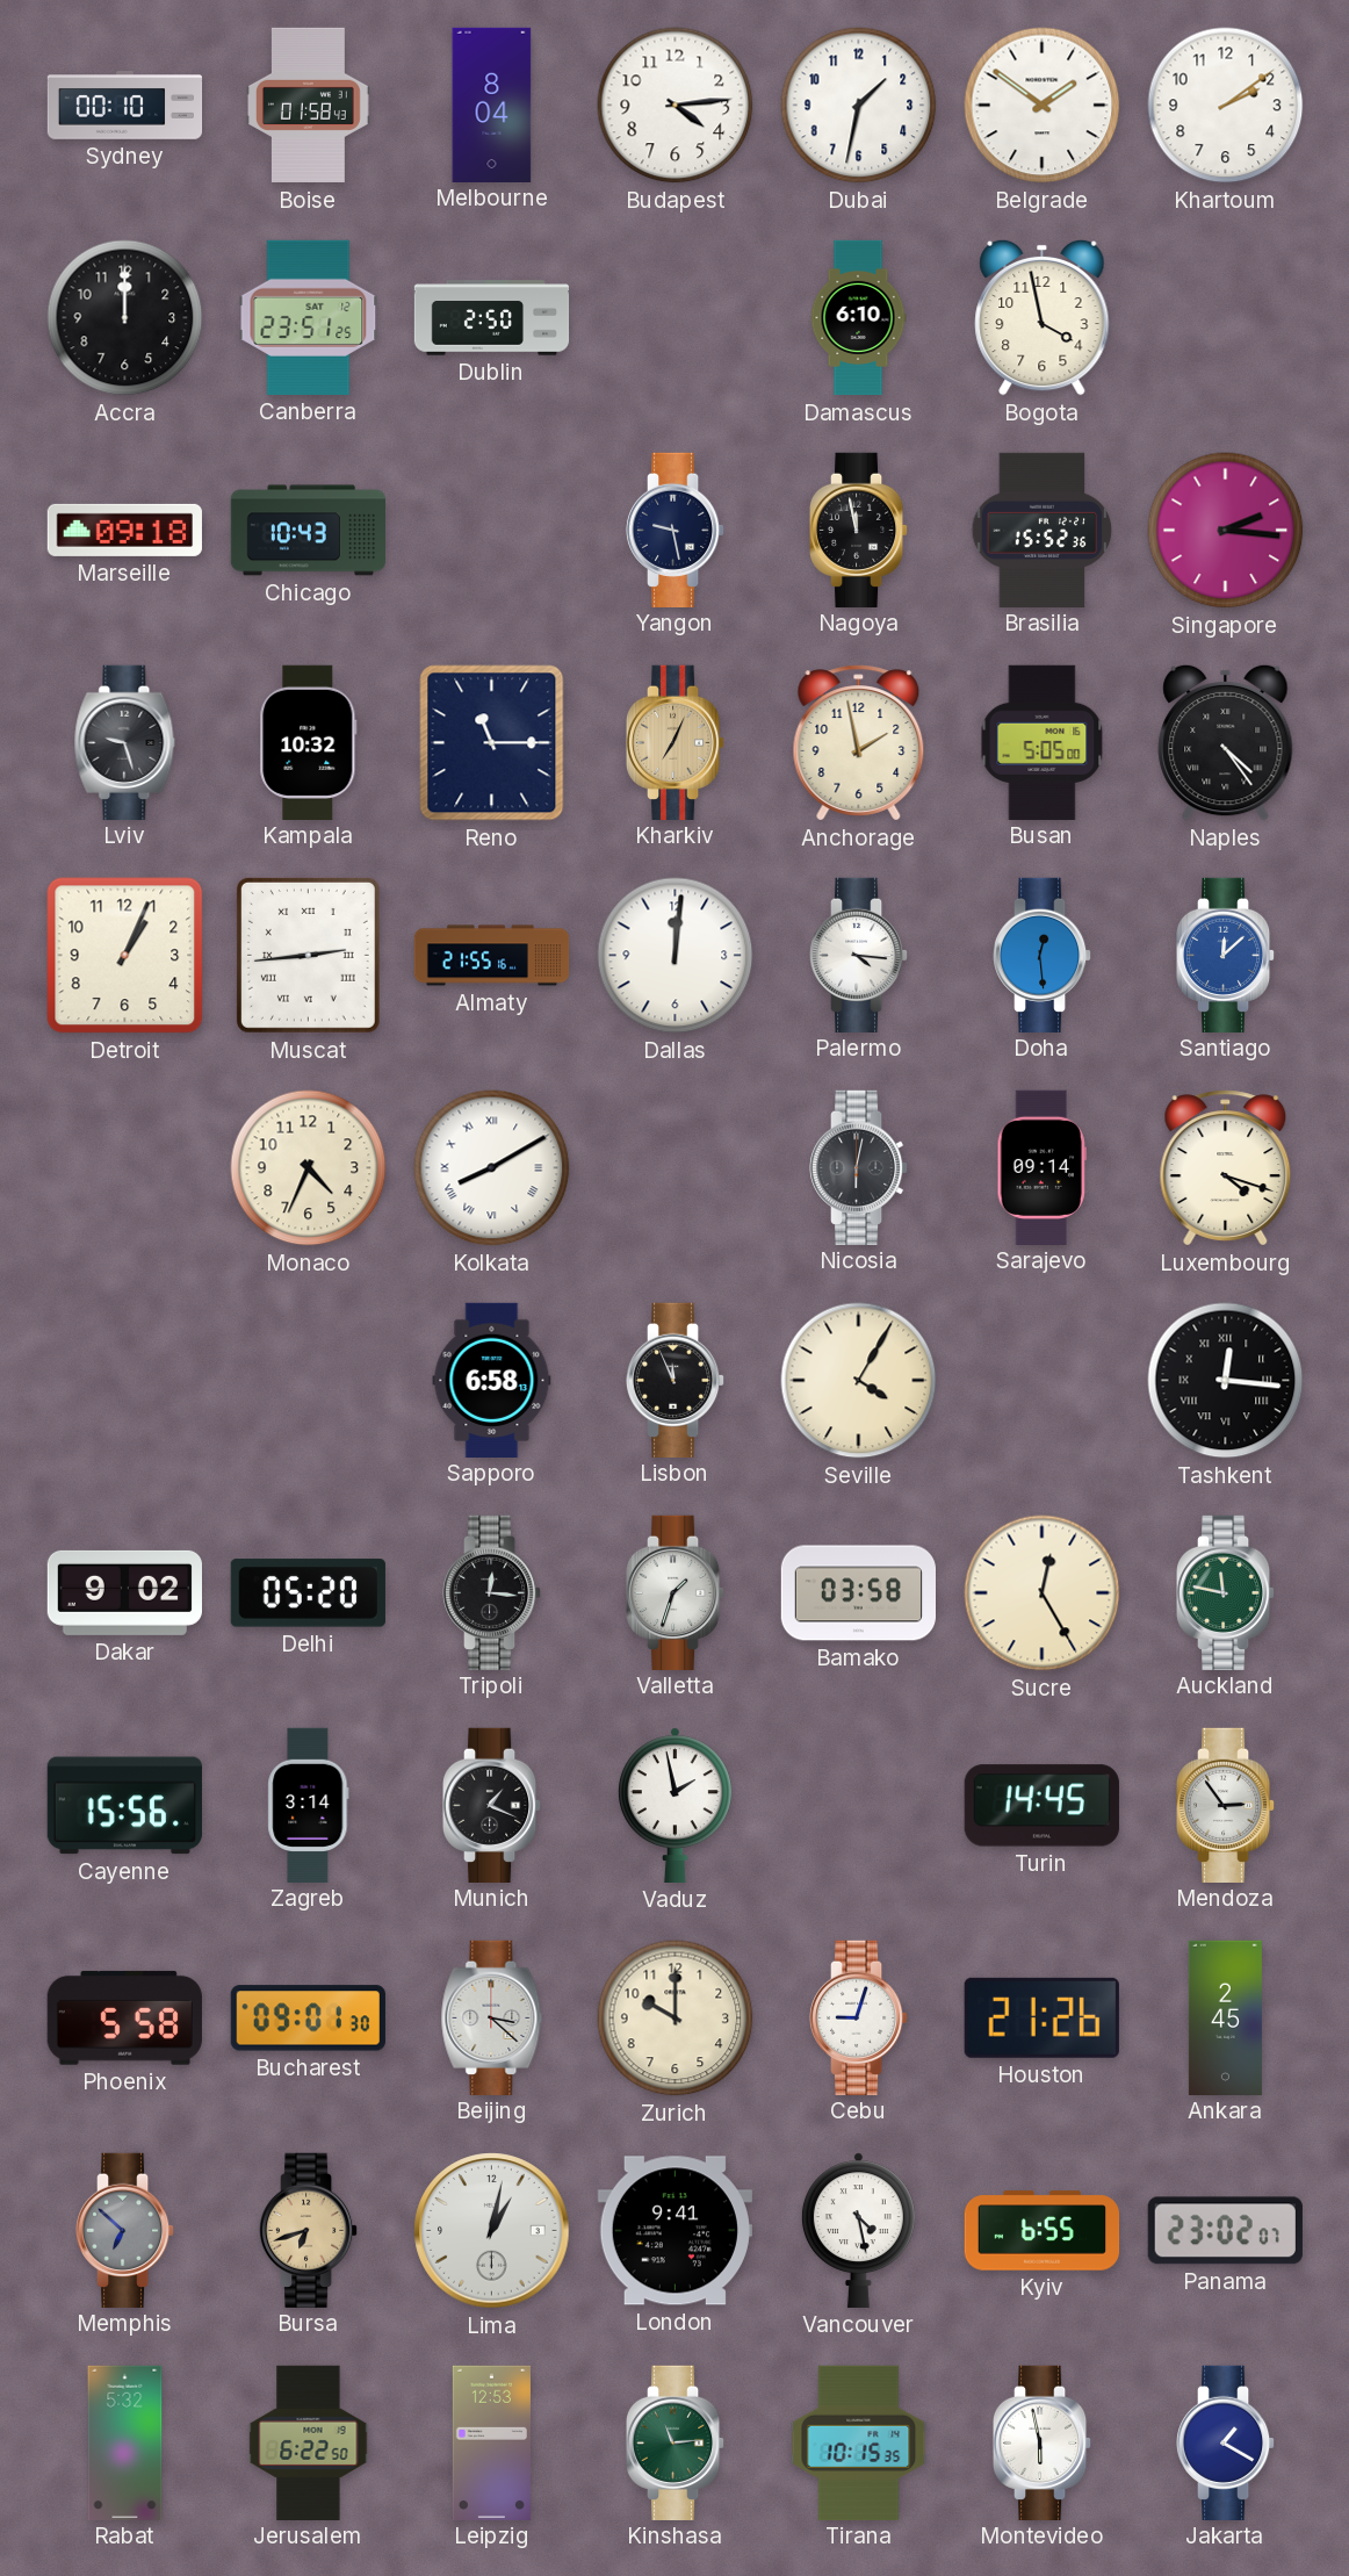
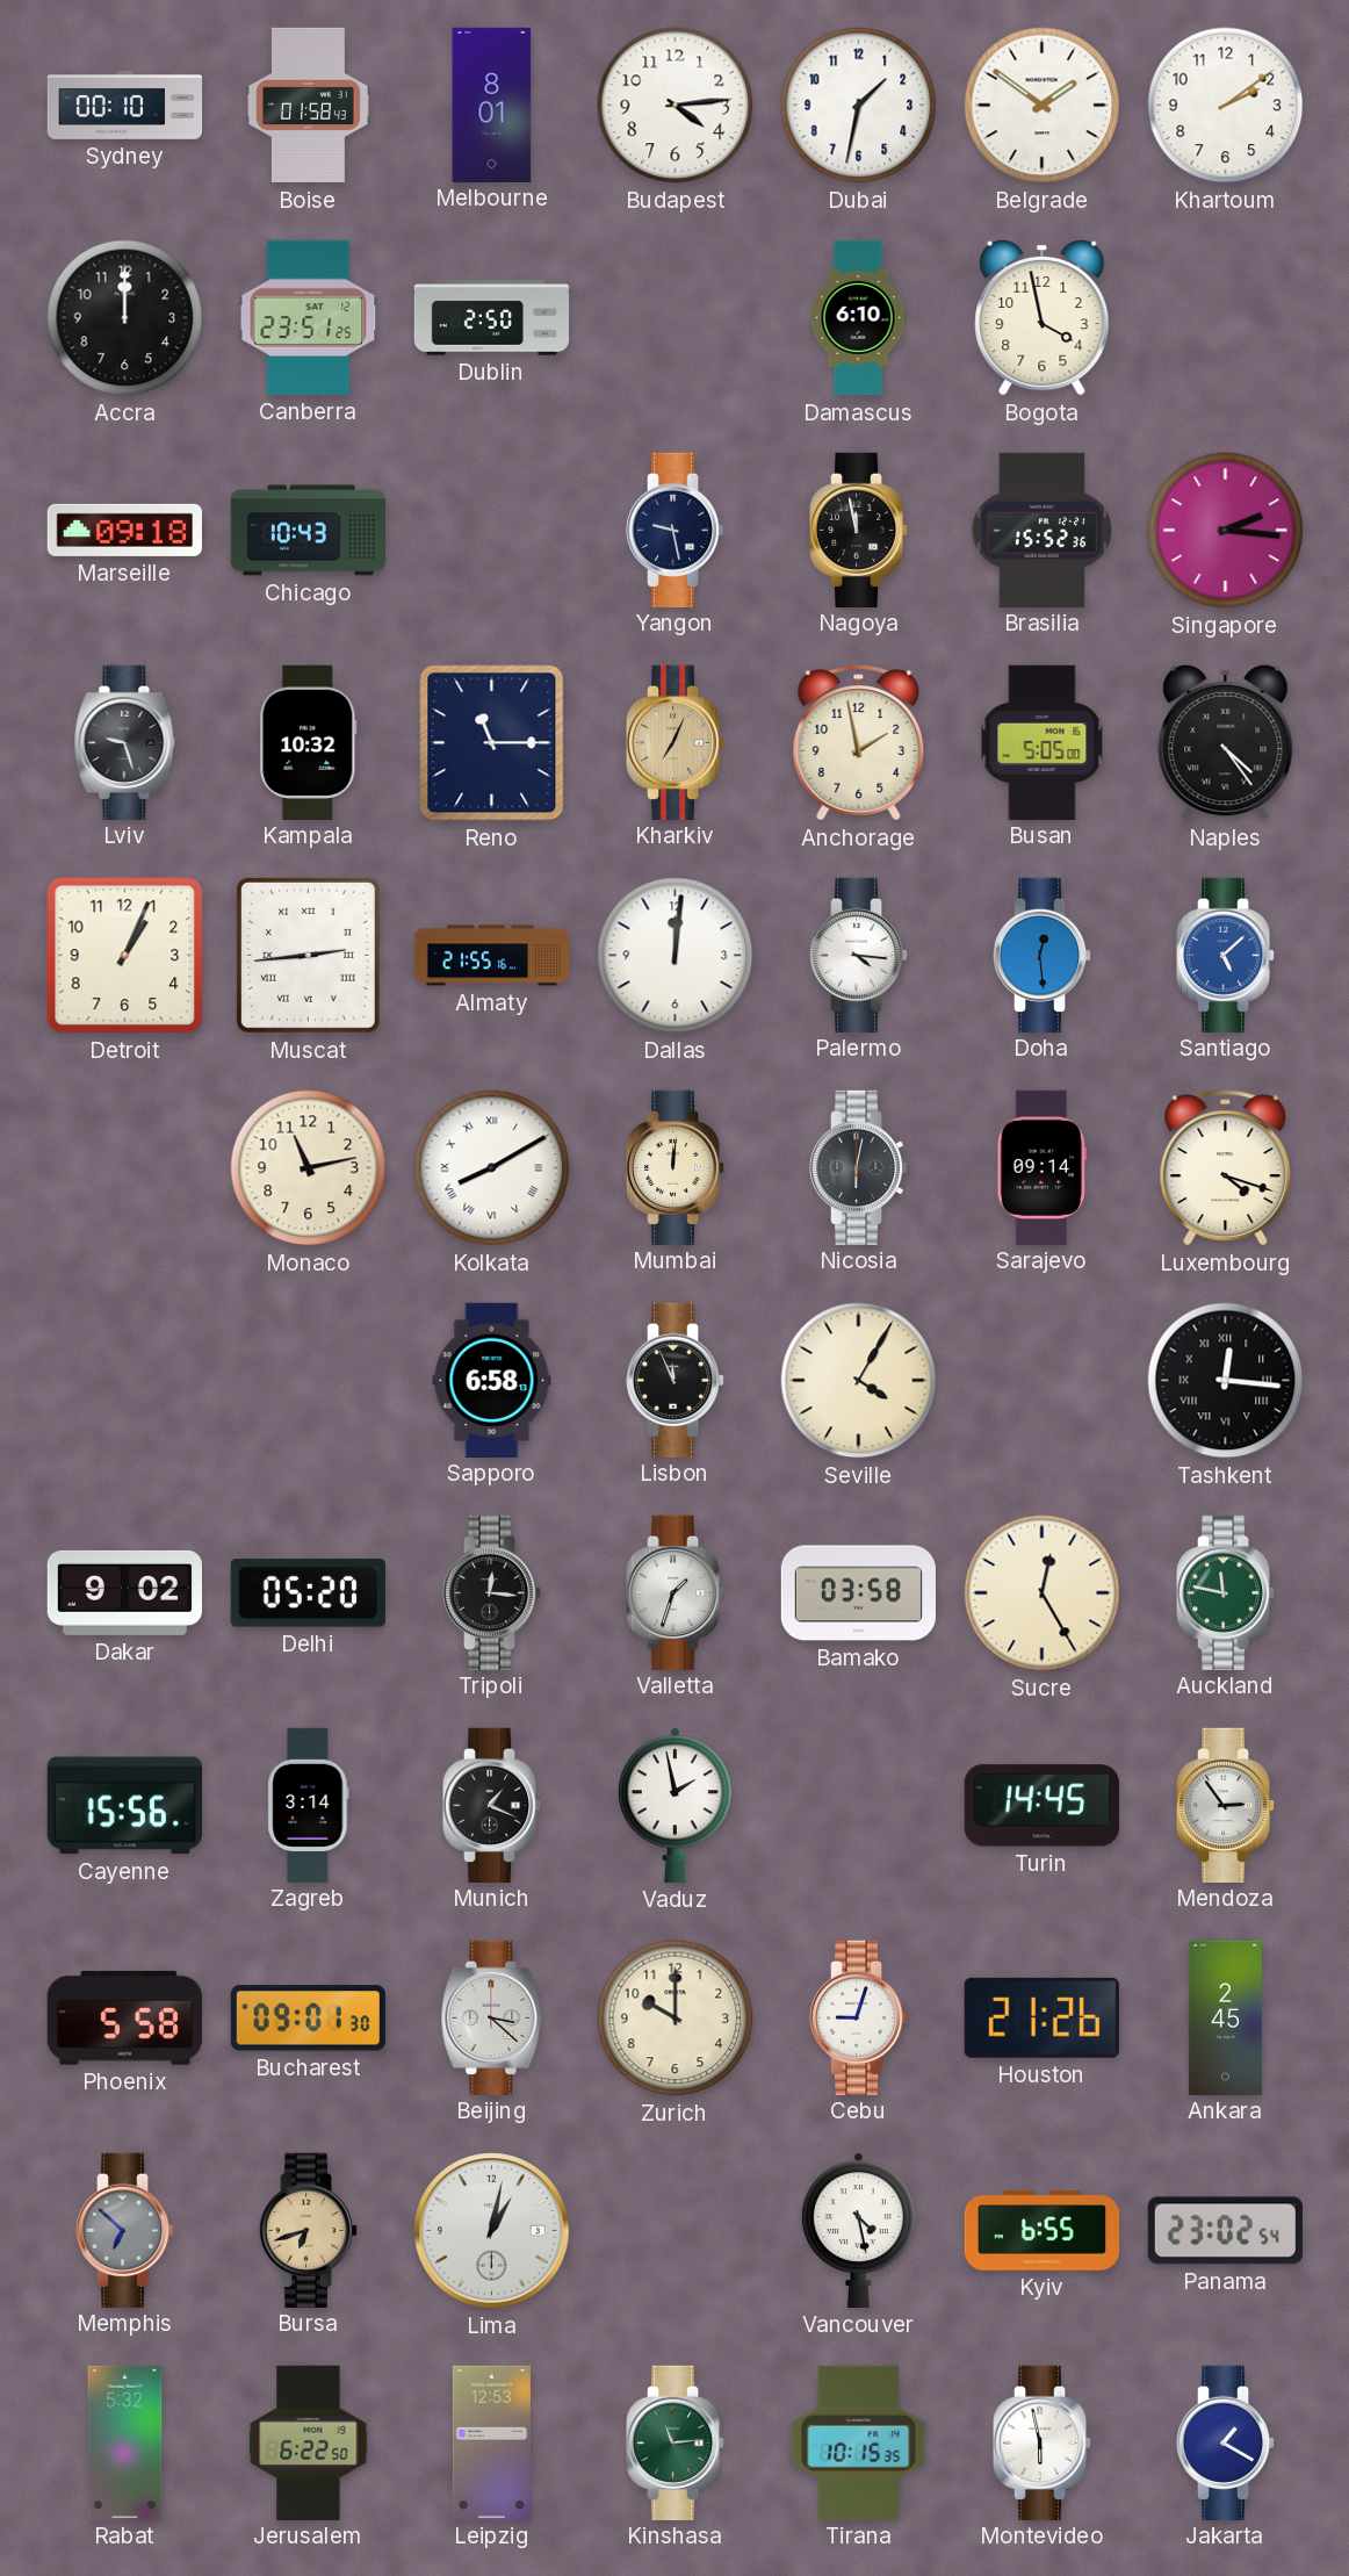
Melbourne: 8:04 -> 8:01 (492, 105)
Santiago: 12:08 -> 5:08 (1226, 955)
Monaco: 4:34 -> 11:13 (309, 1168)
Mumbai: none -> 12:01 (676, 1167)
London: 9:41 -> none (674, 2231)
Panama: 23:02:07 -> 23:02:54 (1225, 2231)
